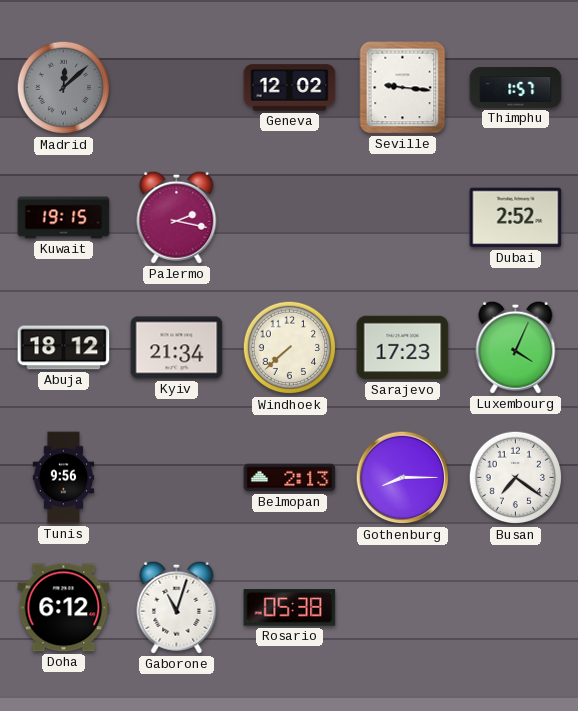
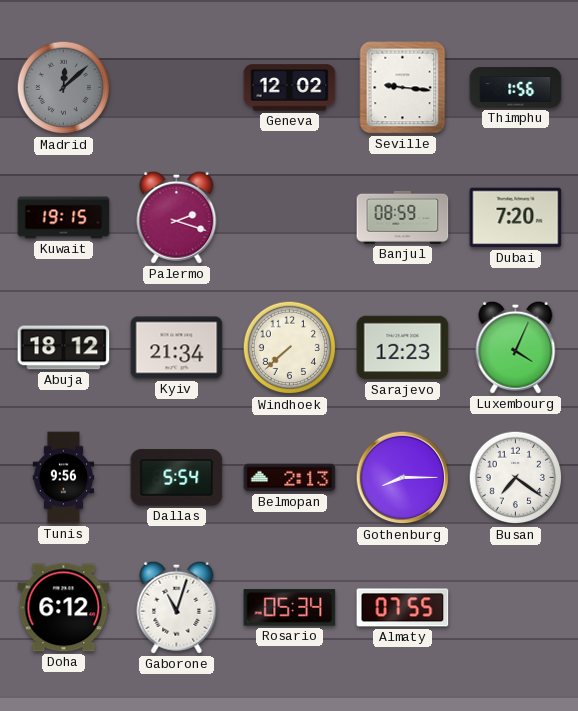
Thimphu: 1:57 -> 1:56 (516, 88)
Palermo: 2:17 -> 2:18 (177, 217)
Banjul: none -> 08:59 (403, 217)
Dubai: 2:52 -> 7:20 (516, 218)
Sarajevo: 17:23 -> 12:23 (403, 348)
Dallas: none -> 5:54 (177, 478)
Rosario: 05:38 -> 05:34 (290, 608)
Almaty: none -> 07:55 (403, 608)
